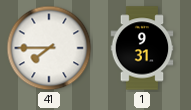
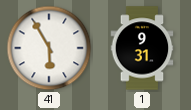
41: 7:45 -> 5:55 (49, 48)
